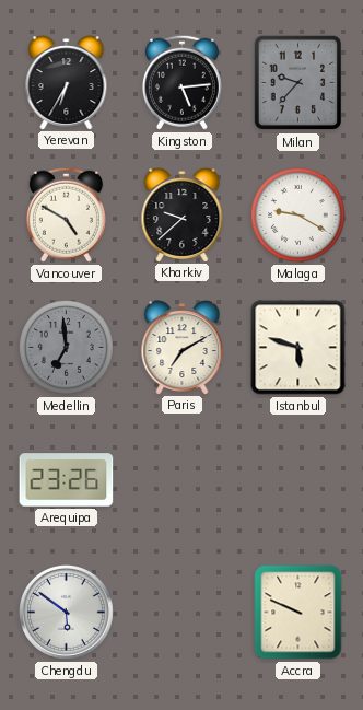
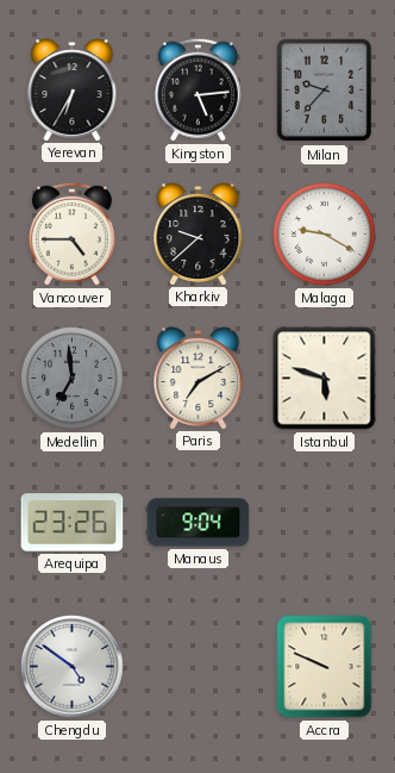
Vancouver: 4:50 -> 4:45 (71, 233)
Manaus: none -> 9:04 (199, 523)
Chengdu: 5:51 -> 4:51 (73, 667)
